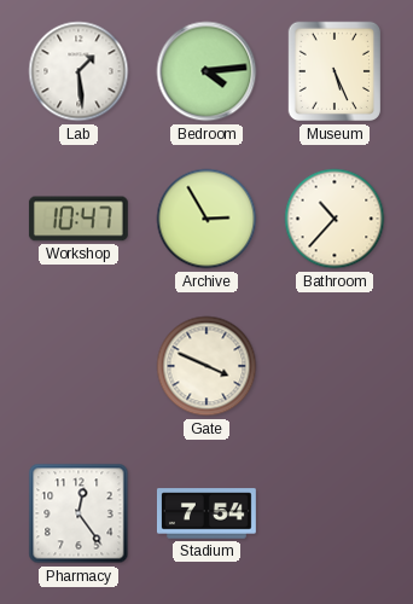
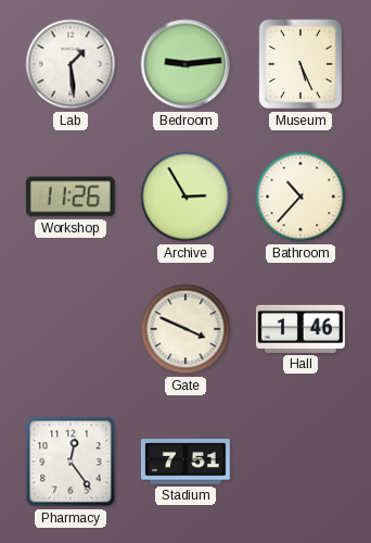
Bedroom: 4:14 -> 9:14 (185, 64)
Workshop: 10:47 -> 11:26 (71, 197)
Hall: none -> 1:46 (300, 329)
Stadium: 7:54 -> 7:51 (185, 462)
